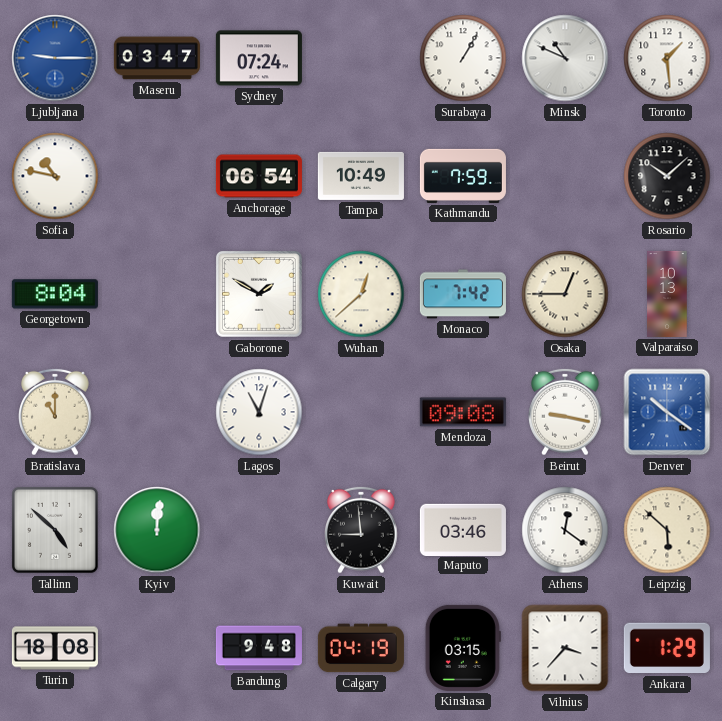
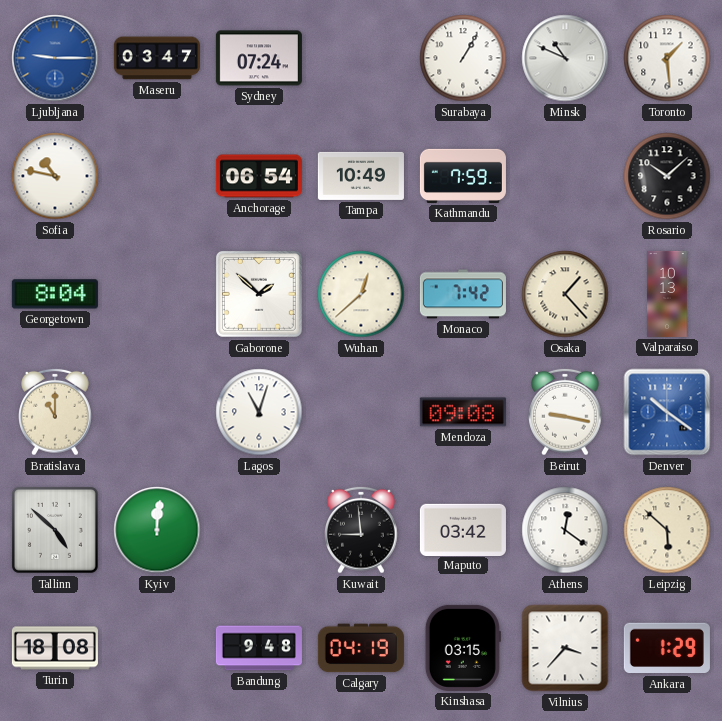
Gaborone: 1:50 -> 1:52 (259, 294)
Osaka: 12:45 -> 1:23 (565, 294)
Maputo: 03:46 -> 03:42 (463, 529)
